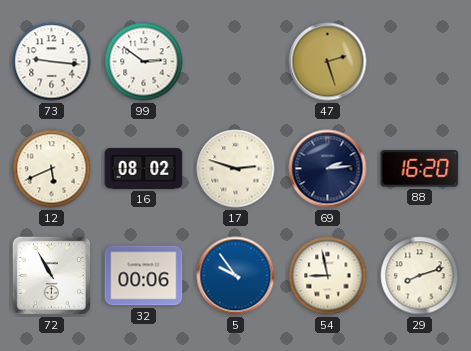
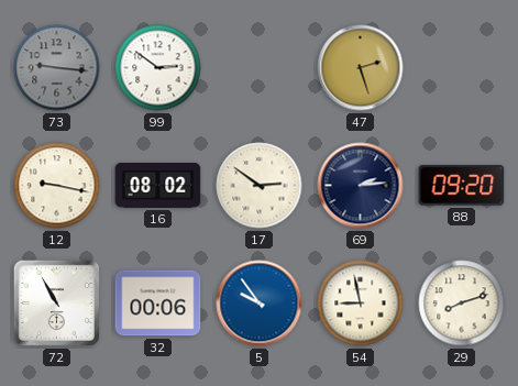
73 dial: white -> grey (57, 68)
12: 5:41 -> 9:17 (57, 186)
17: 2:48 -> 2:51 (260, 186)
88: 16:20 -> 09:20 (462, 186)
